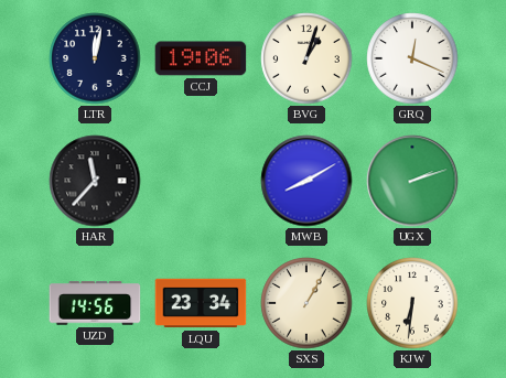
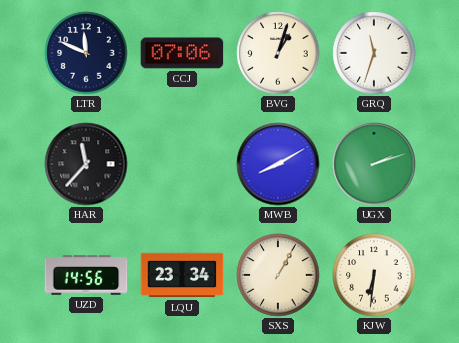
LTR: 12:02 -> 11:49 (86, 53)
CCJ: 19:06 -> 07:06 (182, 53)
GRQ: 12:19 -> 11:33 (374, 53)
